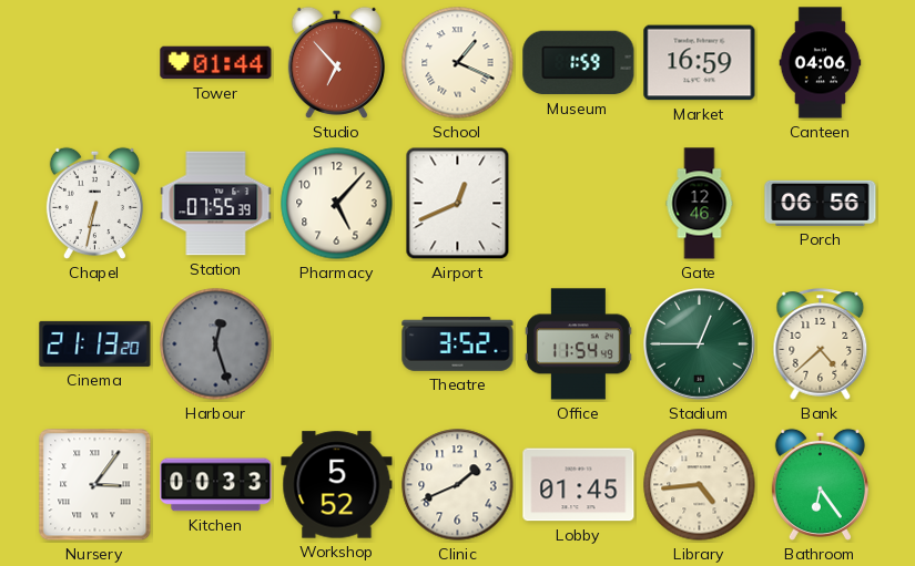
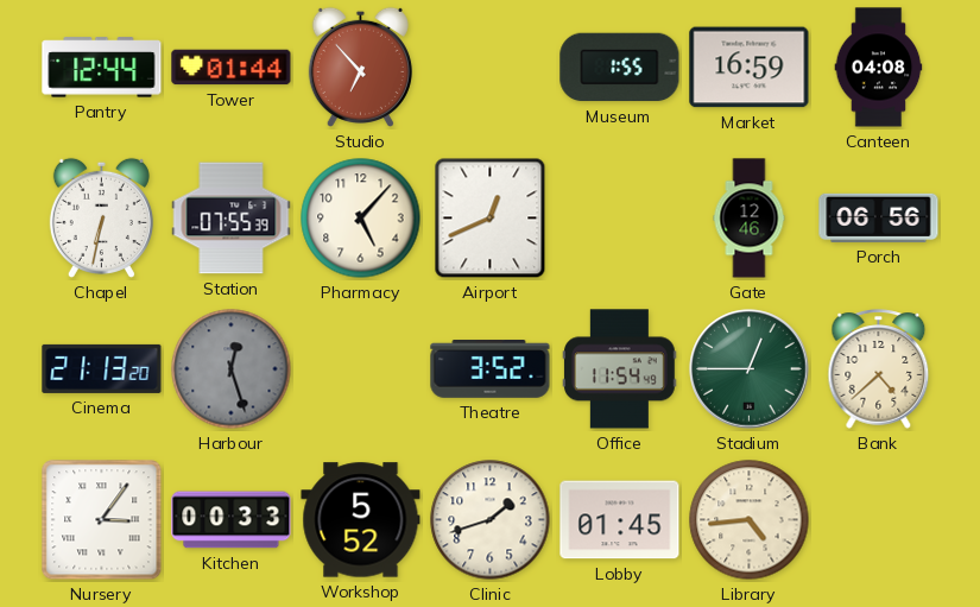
Pantry: none -> 12:44 (102, 68)
School: 1:19 -> none (458, 63)
Museum: 1:59 -> 1:55 (620, 68)
Canteen: 04:06 -> 04:08 (879, 68)
Clinic: 1:41 -> 1:42 (491, 520)
Bathroom: 6:24 -> none (820, 484)
